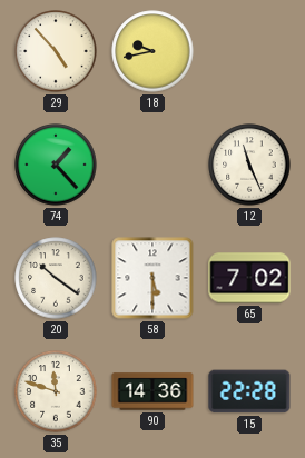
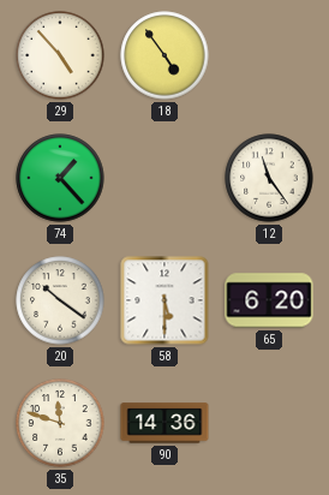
18: 9:43 -> 4:54 (164, 55)
12: 11:26 -> 11:24 (269, 178)
65: 7:02 -> 6:20 (269, 300)
15: 22:28 -> none (249, 391)
